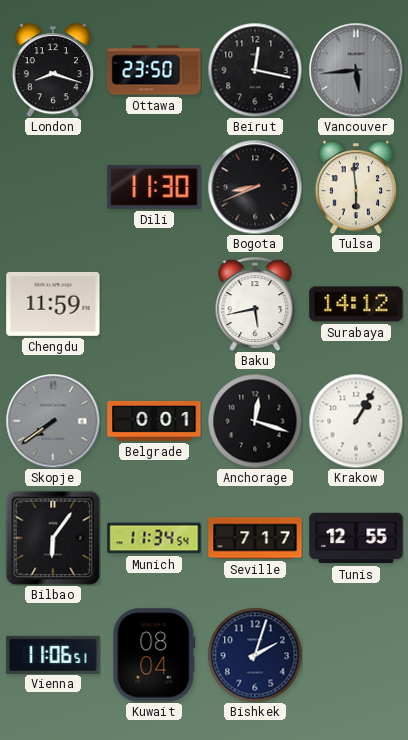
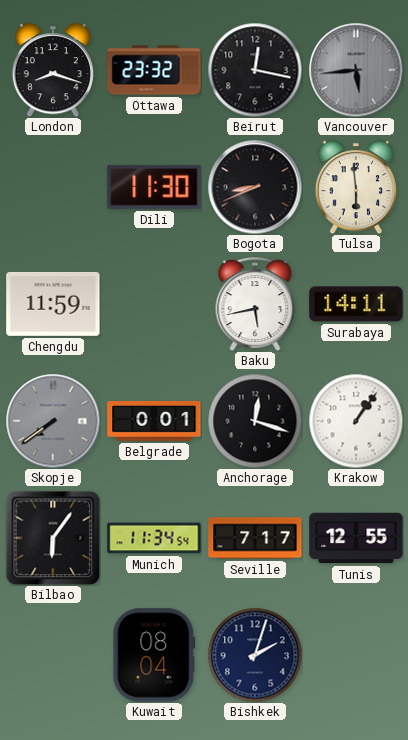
Ottawa: 23:50 -> 23:32 (154, 70)
Surabaya: 14:12 -> 14:11 (356, 304)
Krakow: 1:05 -> 1:06 (356, 421)
Vienna: 11:06 -> none (53, 654)
